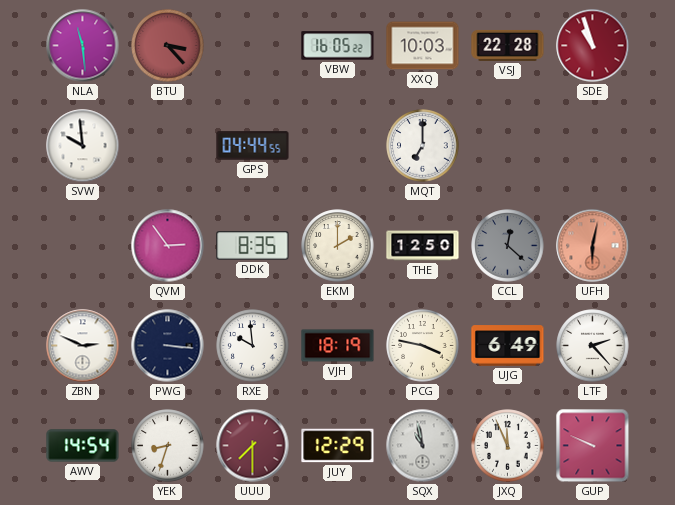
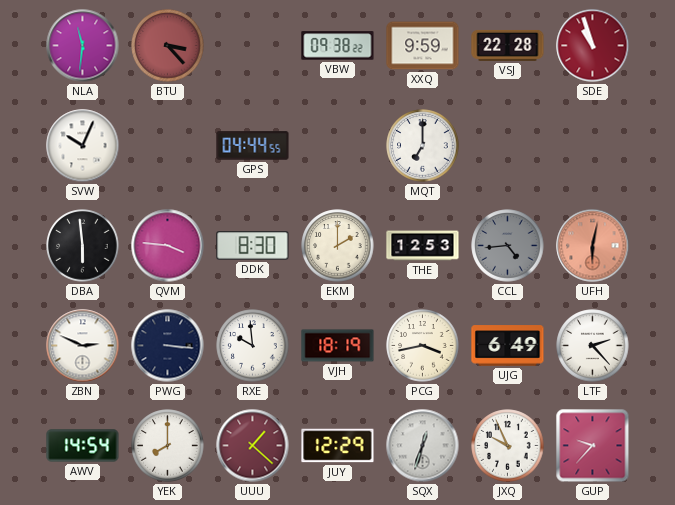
NLA: 11:29 -> 11:31 (83, 46)
VBW: 16:05 -> 09:38 (338, 46)
XXQ: 10:03 -> 9:59 (423, 46)
SVW: 9:59 -> 10:04 (83, 146)
DBA: none -> 5:59 (83, 246)
QVM: 2:54 -> 3:46 (168, 246)
DDK: 8:35 -> 8:30 (253, 246)
THE: 12:50 -> 12:53 (423, 246)
CCL: 12:22 -> 4:44 (508, 246)
PCG: 3:47 -> 3:43 (423, 346)
YEK: 8:33 -> 8:00 (168, 446)
UUU: 7:30 -> 1:22 (253, 446)
SQX: 10:58 -> 12:33 (423, 446)
JXQ: 11:56 -> 9:56 (508, 446)
GUP: 9:49 -> 9:37 (593, 446)
